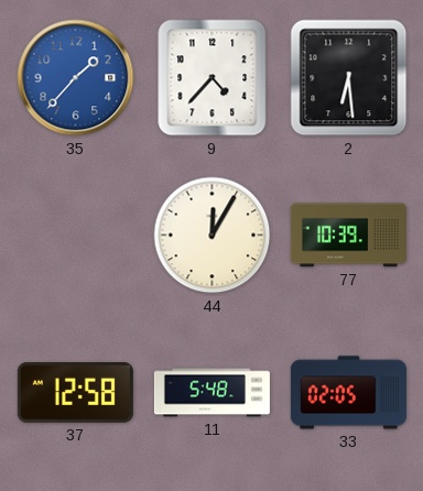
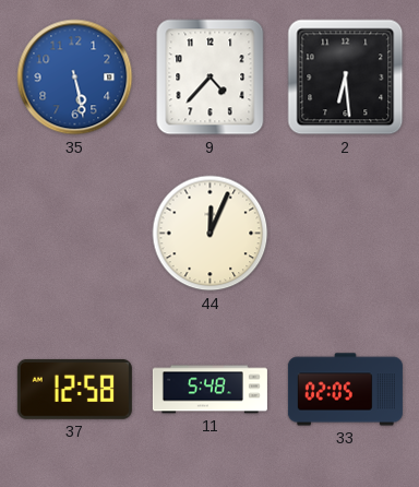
35: 1:37 -> 5:28 (75, 78)
44: 12:05 -> 12:04 (211, 234)
77: 10:39 -> none (348, 236)
